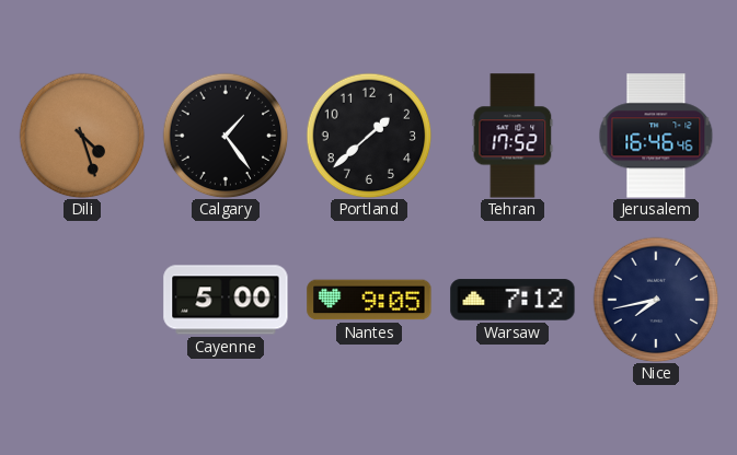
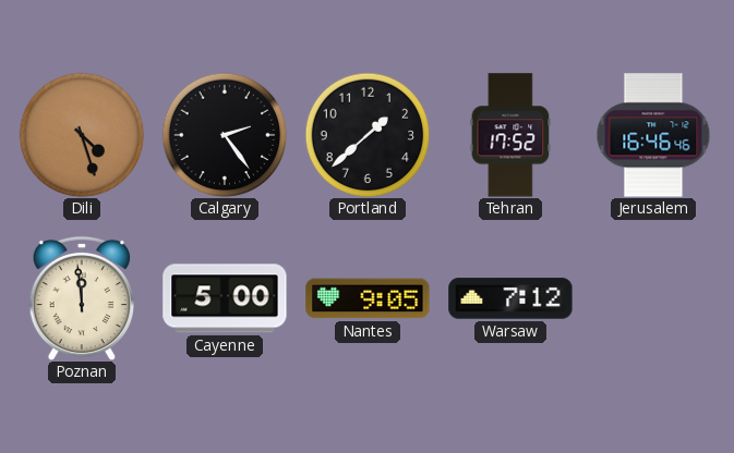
Calgary: 1:24 -> 2:24 (225, 135)
Poznan: none -> 11:59 (81, 298)
Nice: 7:43 -> none (656, 300)
